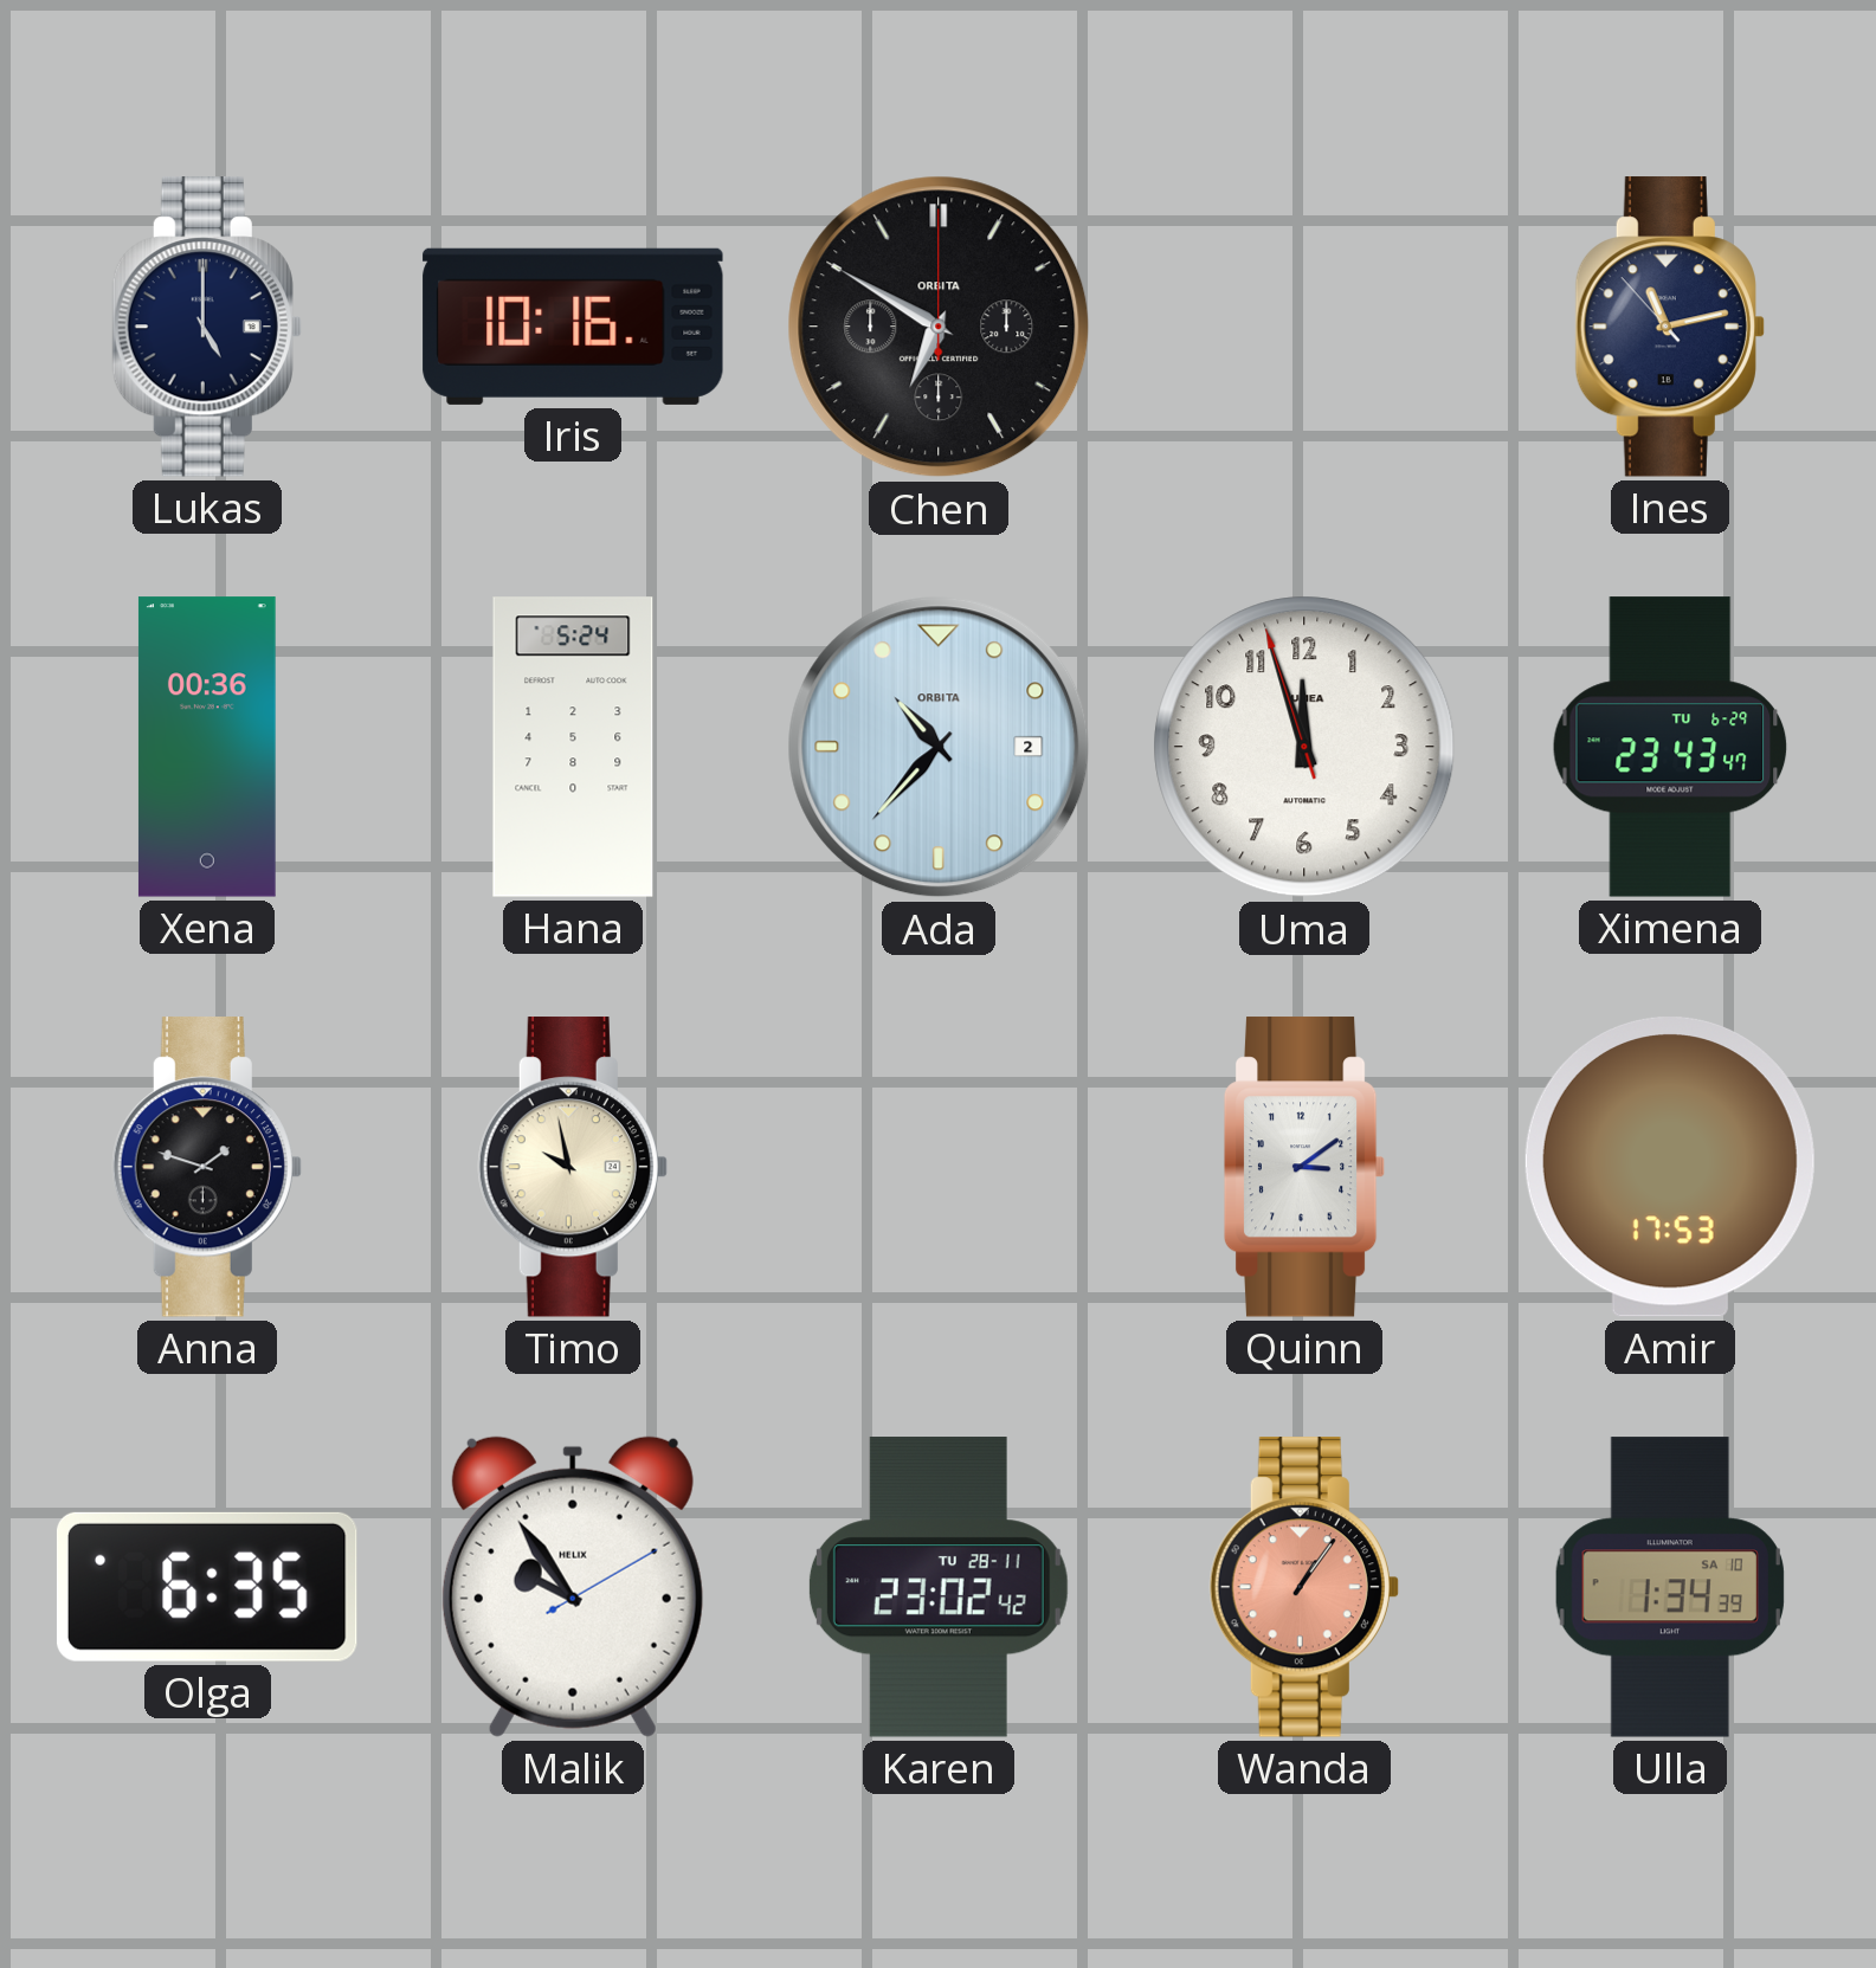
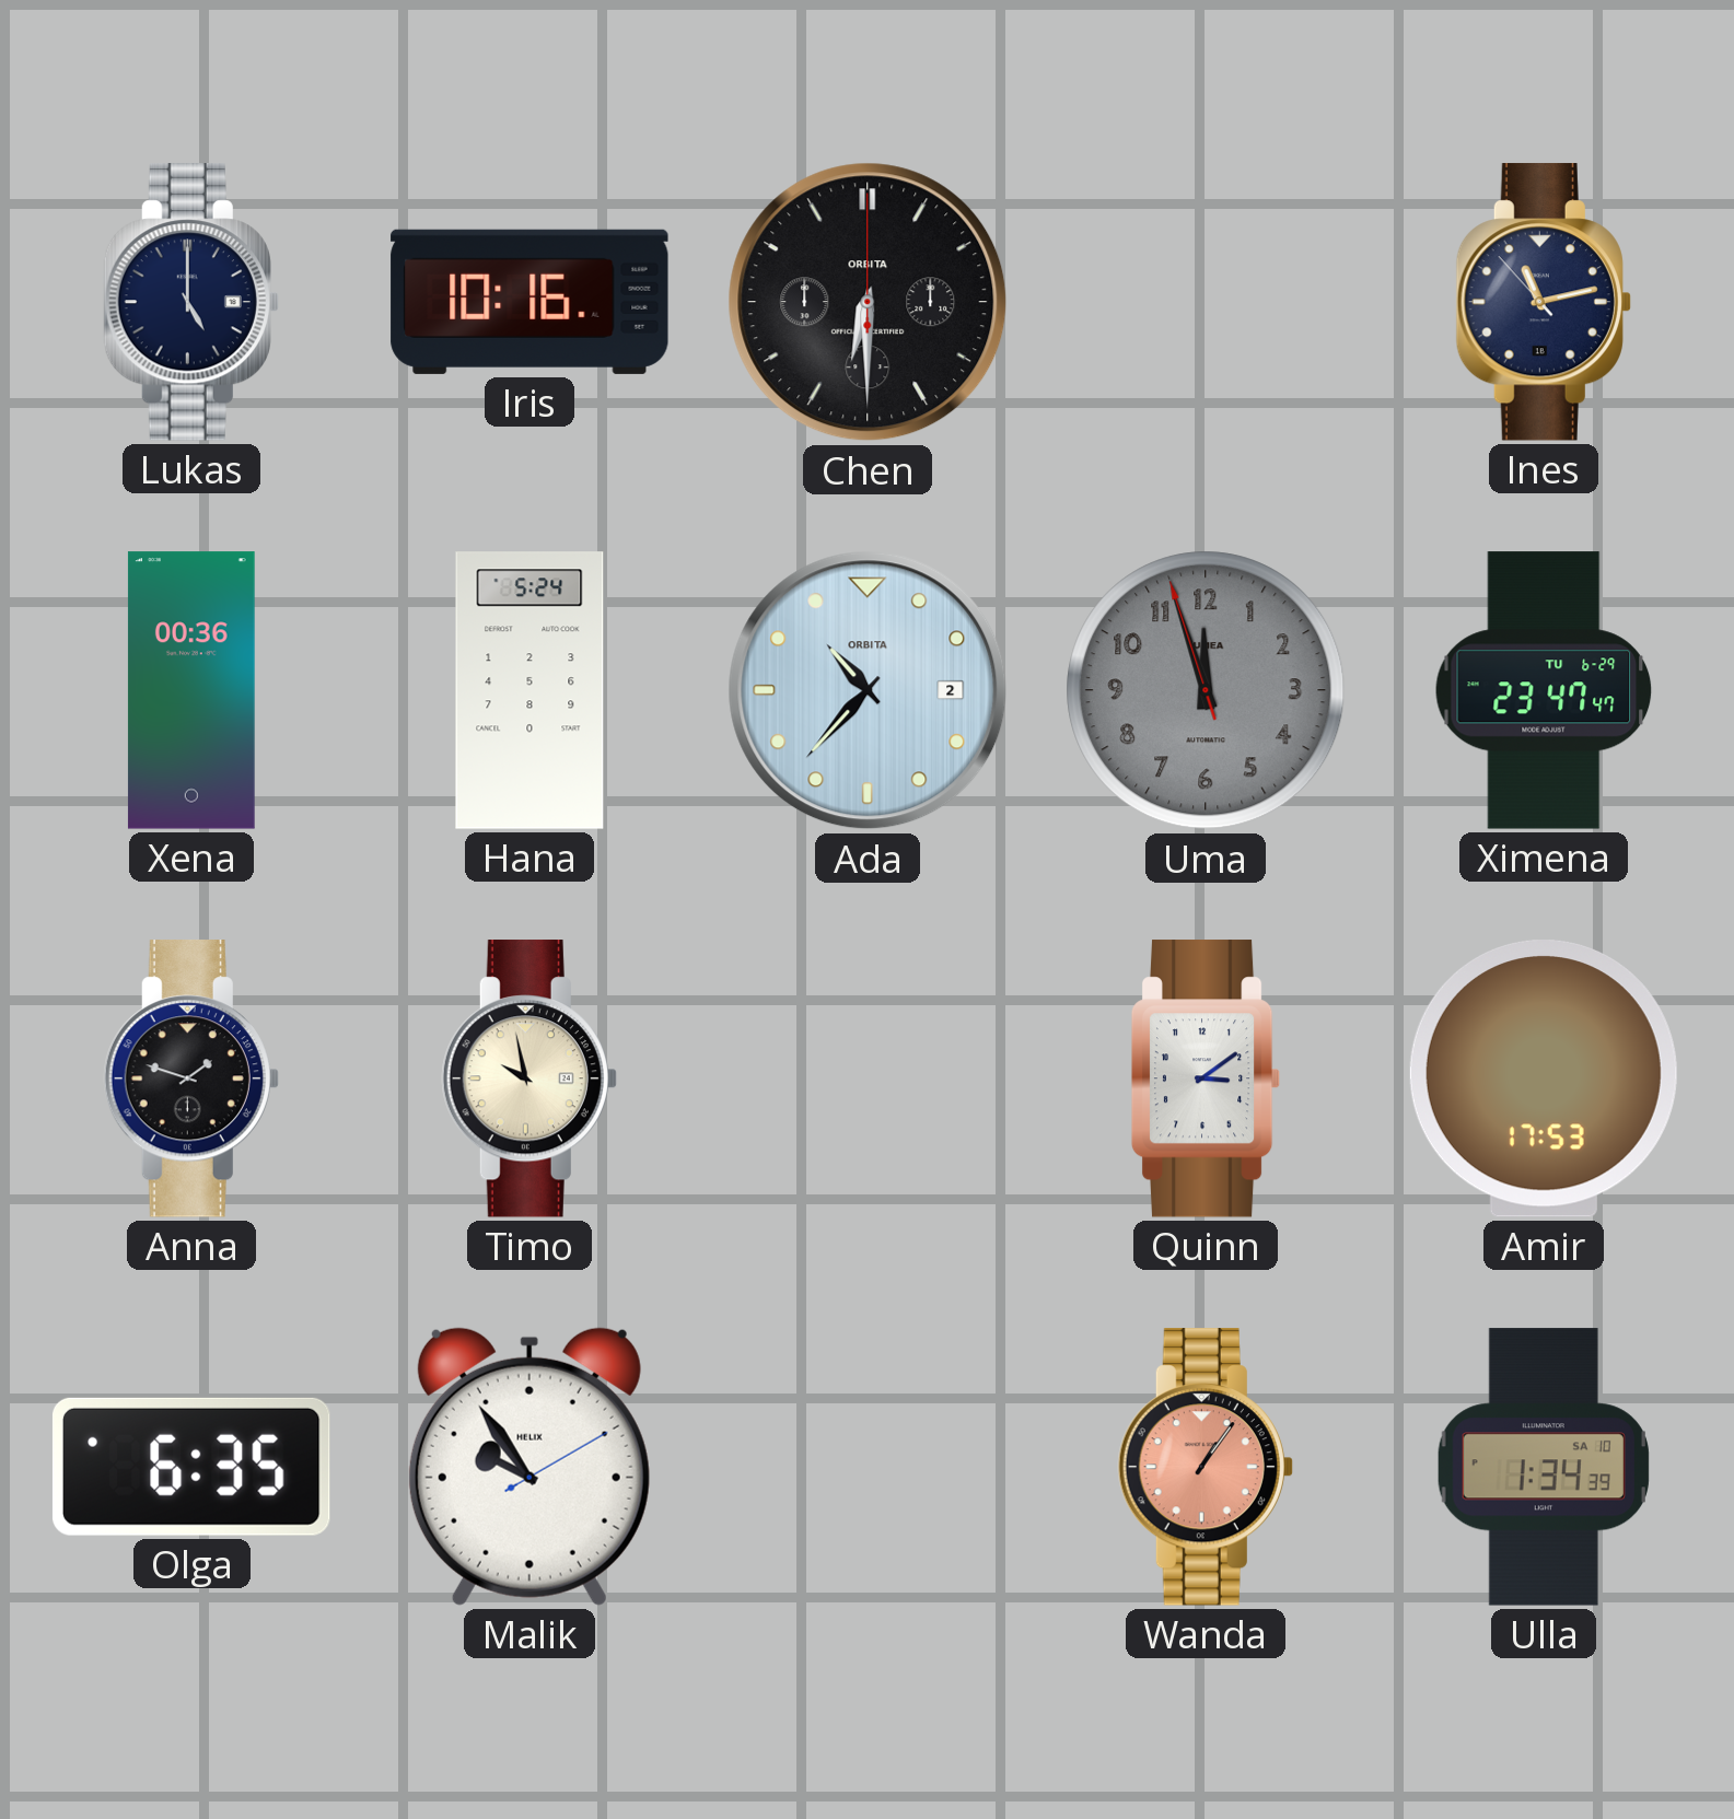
Chen: 6:50 -> 6:30 (868, 302)
Uma dial: white -> grey (1206, 690)
Ximena: 23:43 -> 23:47 (1544, 690)
Karen: 23:02 -> none (939, 1587)
